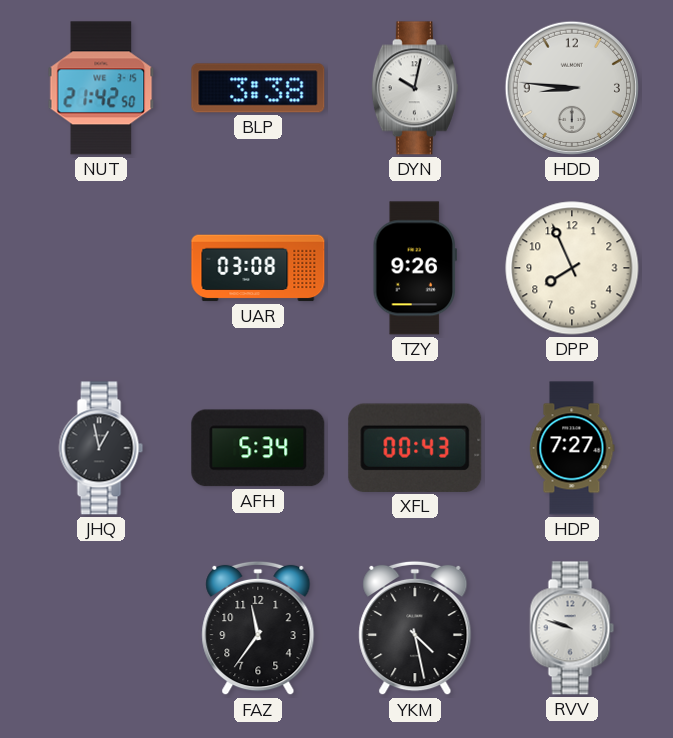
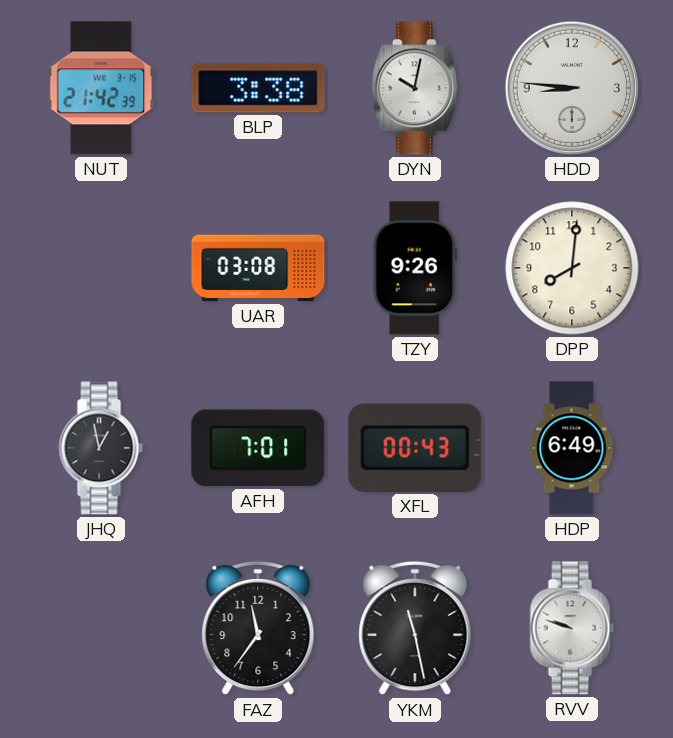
NUT: 21:42:50 -> 21:42:39 (101, 88)
DPP: 7:56 -> 8:01 (572, 268)
AFH: 5:34 -> 7:01 (258, 448)
HDP: 7:27 -> 6:49 (572, 448)
YKM: 4:28 -> 11:28 (415, 628)
